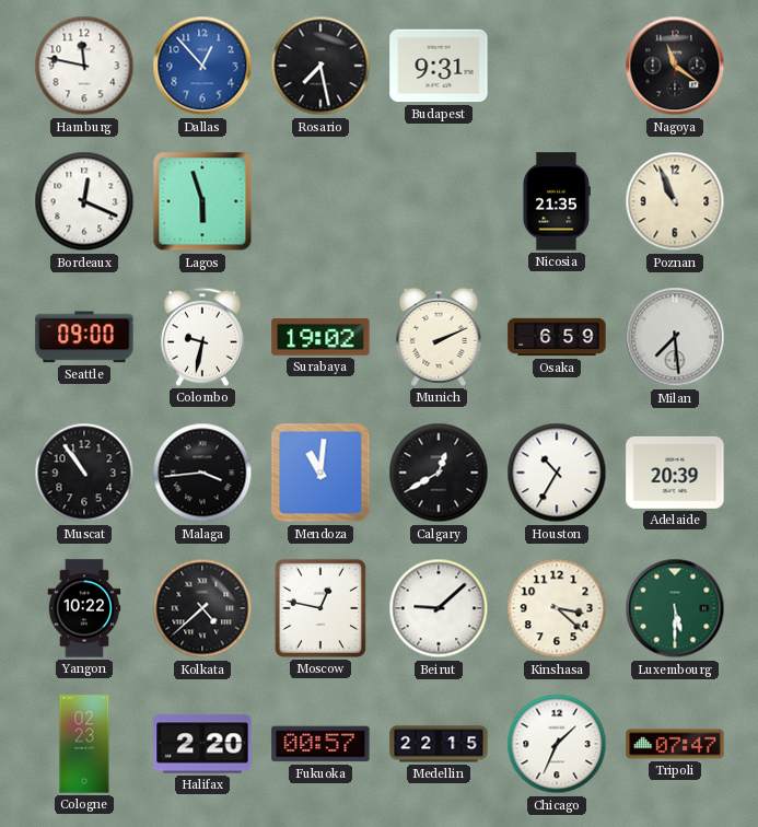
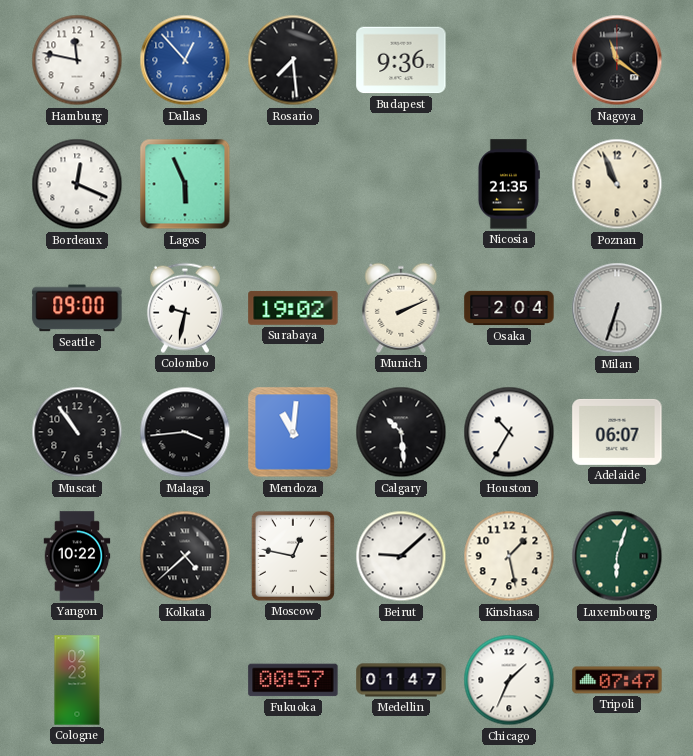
Rosario: 7:28 -> 7:29 (293, 60)
Budapest: 9:31 -> 9:36 (401, 60)
Lagos: 5:57 -> 5:56 (185, 184)
Osaka: 6:59 -> 2:04 (509, 308)
Milan: 7:29 -> 6:33 (617, 308)
Calgary: 12:40 -> 10:29 (401, 432)
Adelaide: 20:39 -> 06:07 (617, 432)
Kinshasa: 3:22 -> 1:28 (509, 556)
Luxembourg: 5:30 -> 6:03 (617, 556)
Halifax: 2:20 -> none (202, 744)
Medellin: 22:15 -> 01:47 (401, 680)
